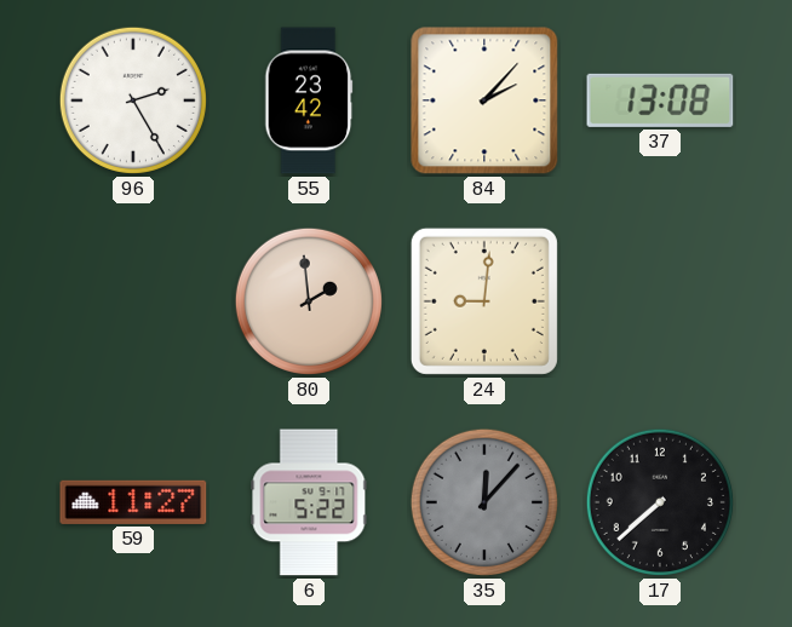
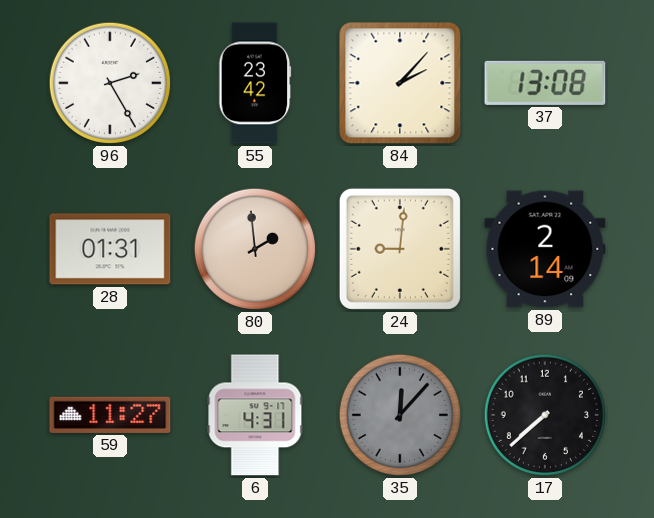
28: none -> 01:31 (110, 249)
89: none -> 2:14 (545, 249)
6: 5:22 -> 4:31 (255, 415)
